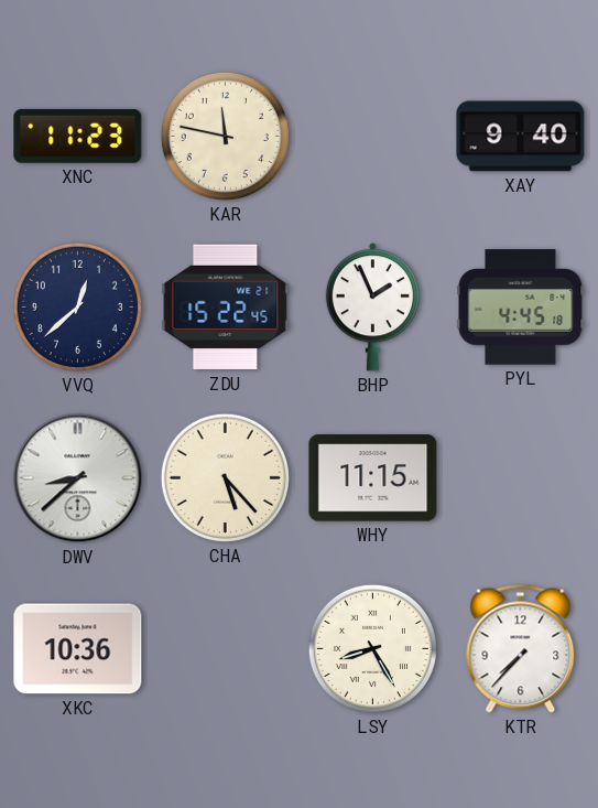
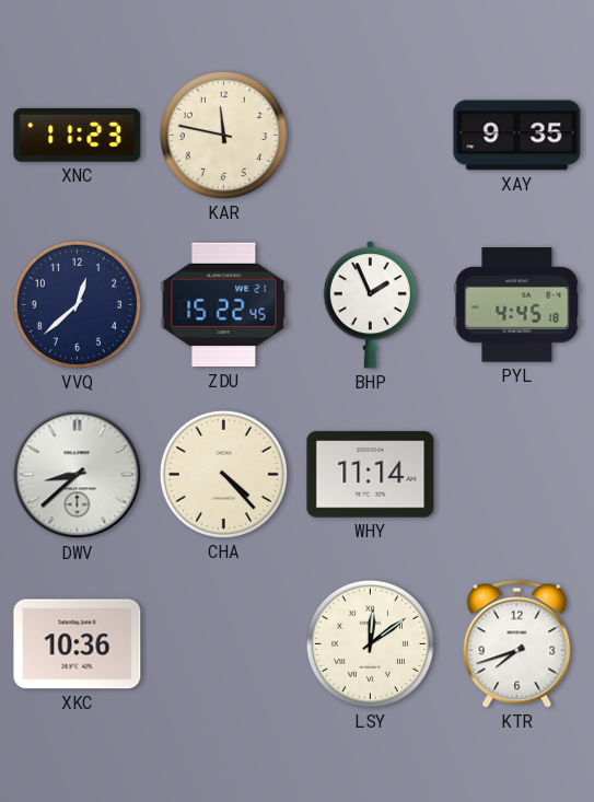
XAY: 9:40 -> 9:35 (517, 136)
CHA: 5:23 -> 4:23 (223, 474)
WHY: 11:15 -> 11:14 (371, 475)
LSY: 8:25 -> 12:09 (370, 643)
KTR: 7:37 -> 7:42 (517, 643)
